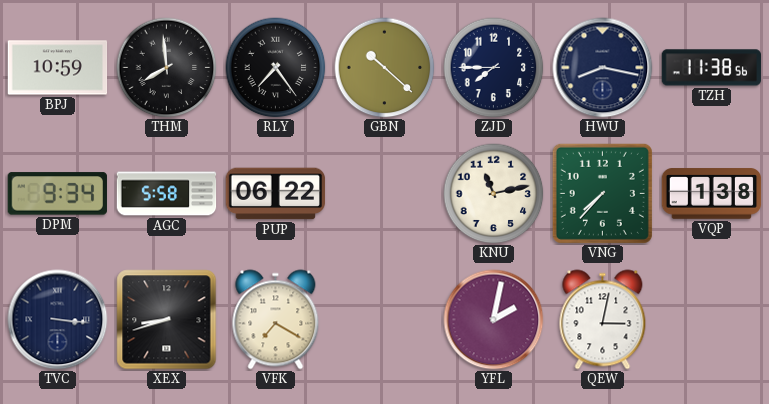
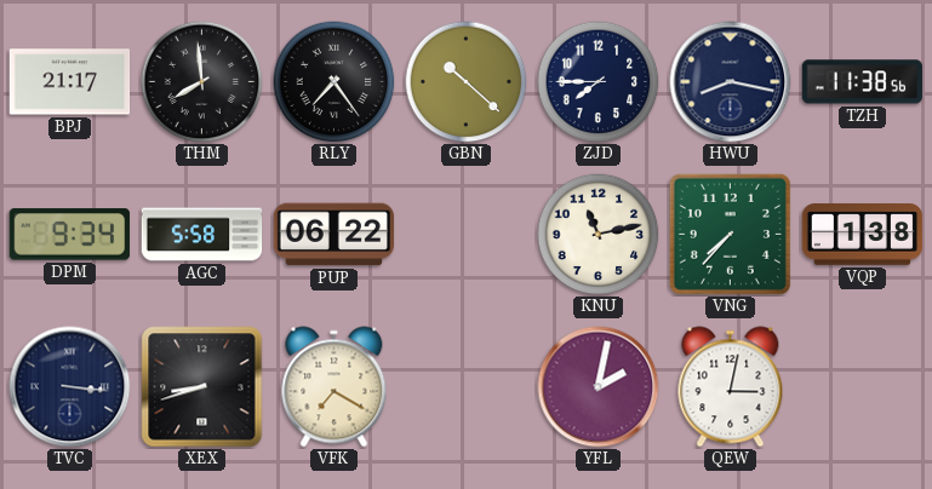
BPJ: 10:59 -> 21:17 (70, 82)
